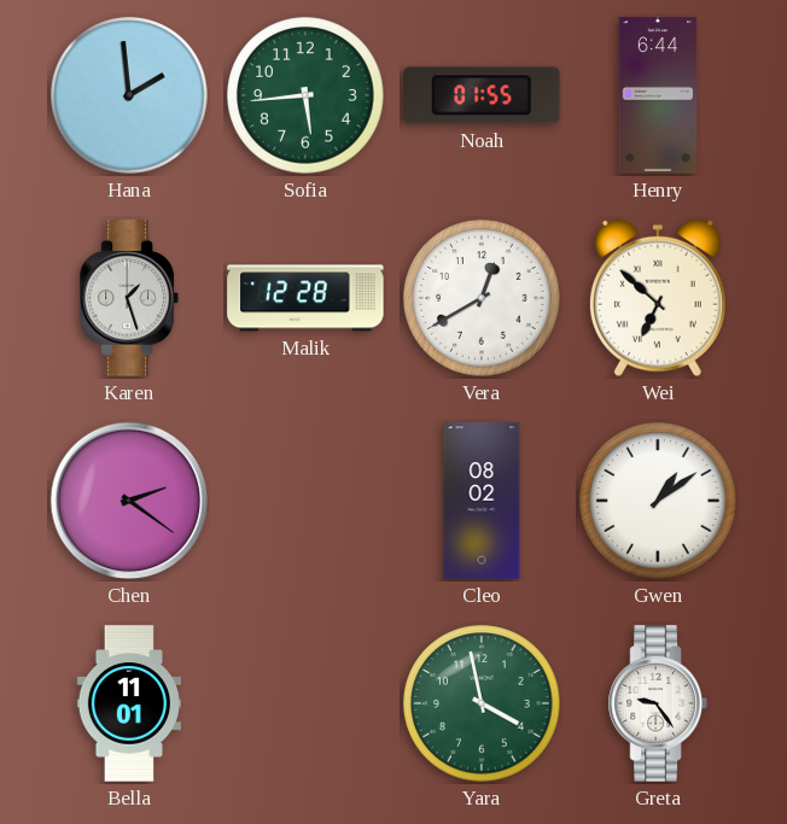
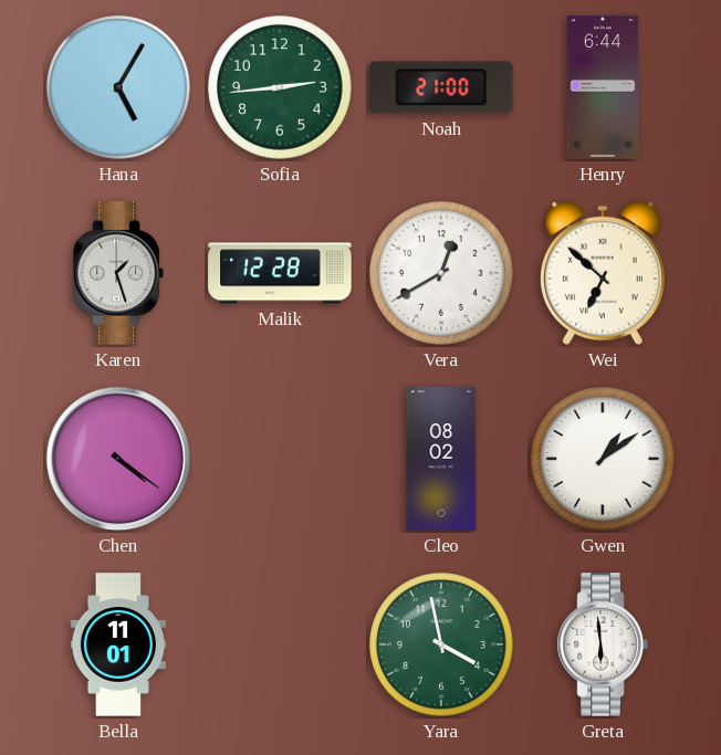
Hana: 1:59 -> 5:05 (118, 87)
Sofia: 5:44 -> 2:44 (280, 87)
Noah: 01:55 -> 21:00 (441, 87)
Chen: 2:21 -> 4:21 (118, 459)
Greta: 9:24 -> 5:59 (603, 644)
